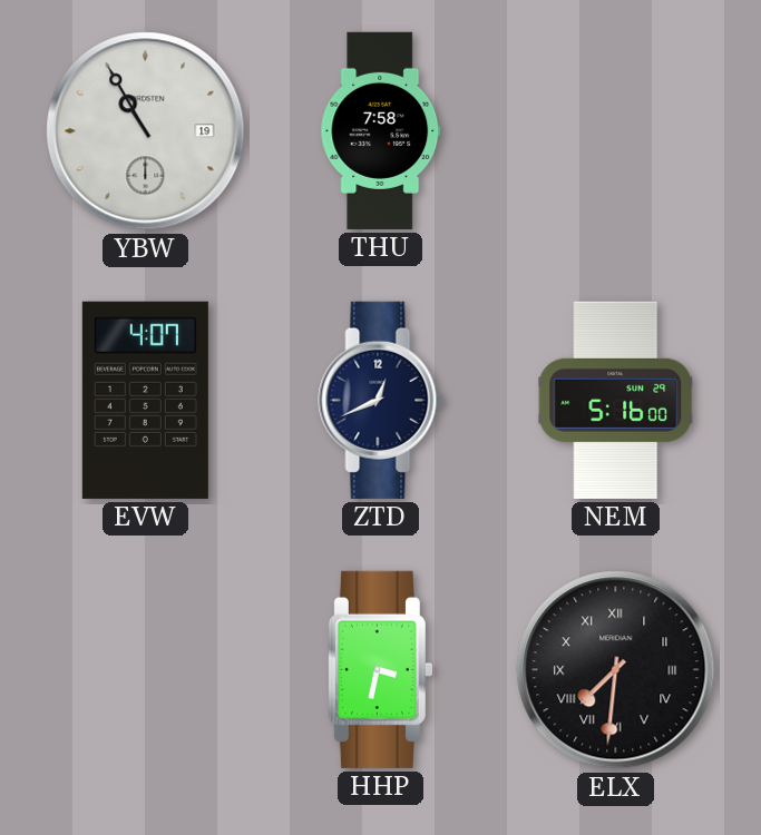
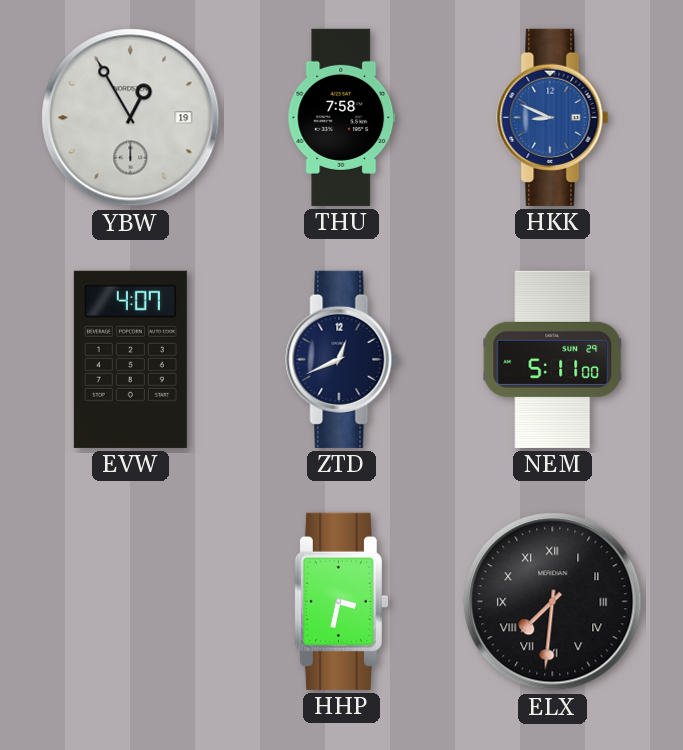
YBW: 10:55 -> 12:55 (131, 118)
HKK: none -> 8:49 (553, 117)
NEM: 5:16 -> 5:11 (553, 359)
